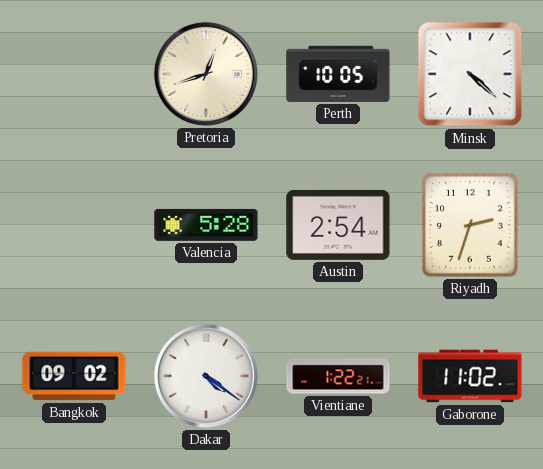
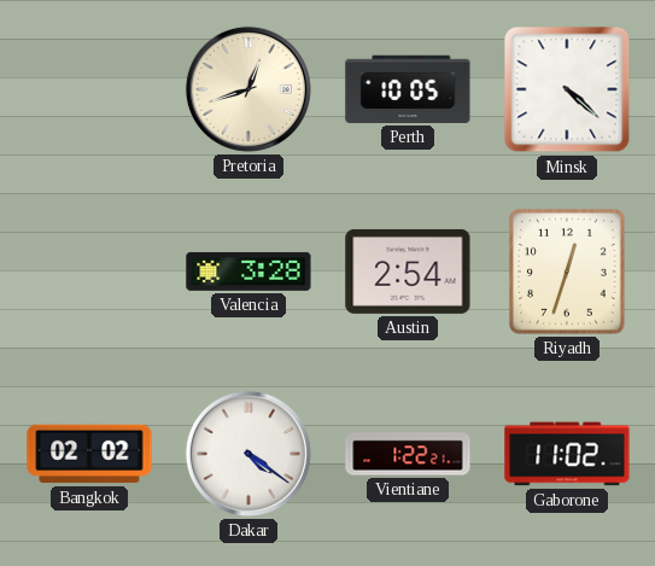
Valencia: 5:28 -> 3:28 (248, 272)
Riyadh: 2:33 -> 12:33 (568, 273)
Bangkok: 09:02 -> 02:02 (89, 454)
